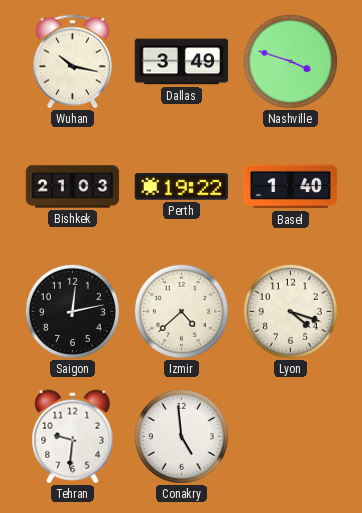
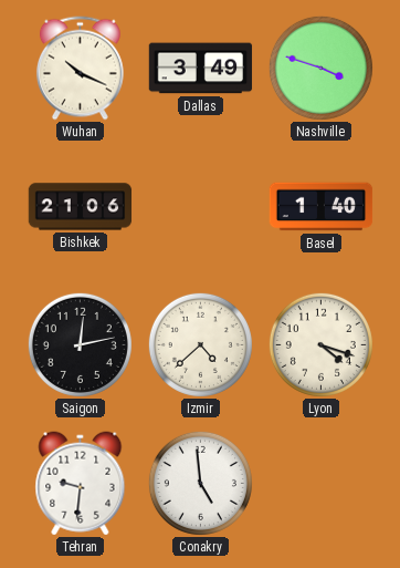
Wuhan: 10:17 -> 10:19 (80, 69)
Bishkek: 21:03 -> 21:06 (81, 207)
Perth: 19:22 -> none (181, 187)
